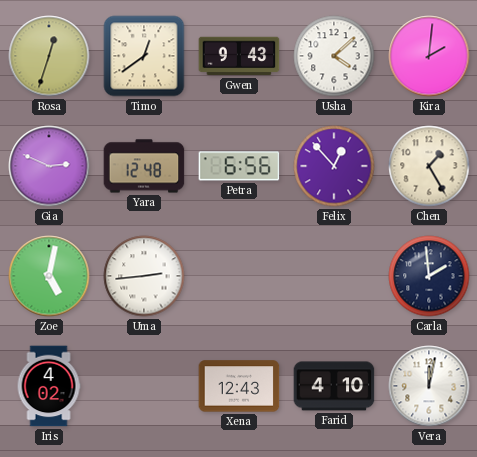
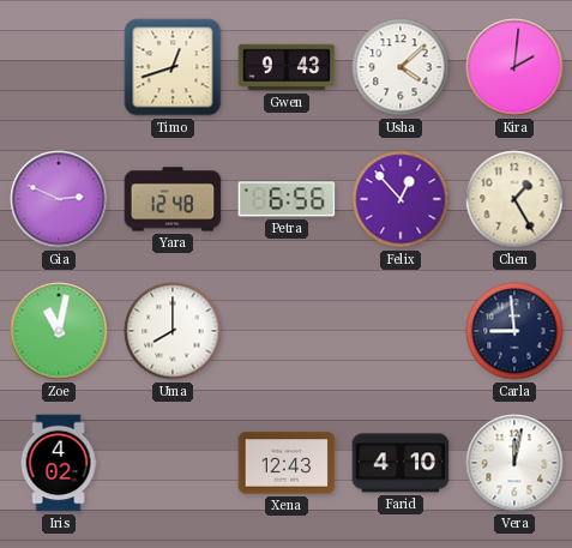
Rosa: 12:33 -> none (49, 56)
Timo: 12:39 -> 12:42 (173, 67)
Zoe: 5:02 -> 11:02 (59, 331)
Uma: 2:44 -> 8:00 (173, 331)
Carla: 1:59 -> 8:59 (514, 331)
